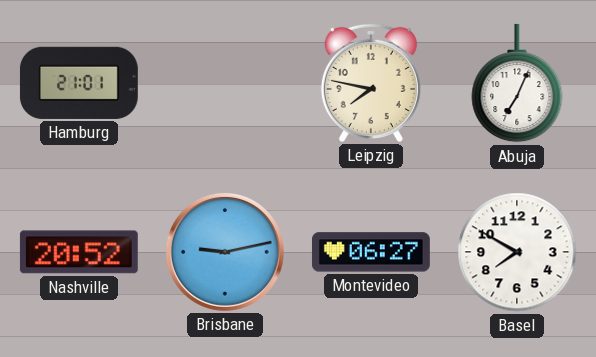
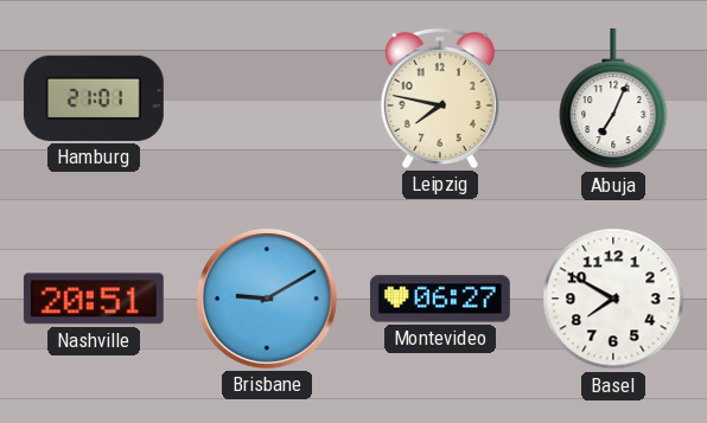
Nashville: 20:52 -> 20:51 (94, 299)
Brisbane: 9:13 -> 9:10 (267, 299)
